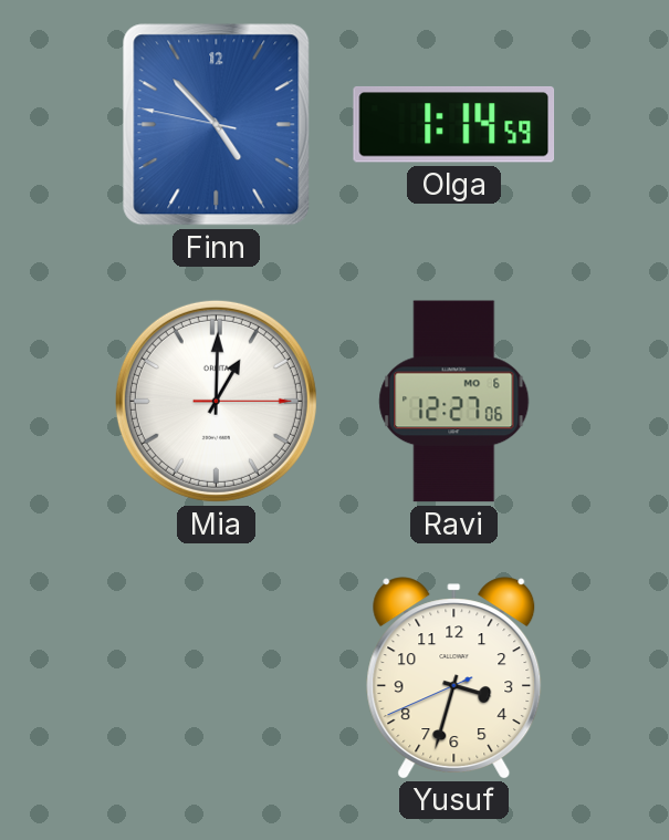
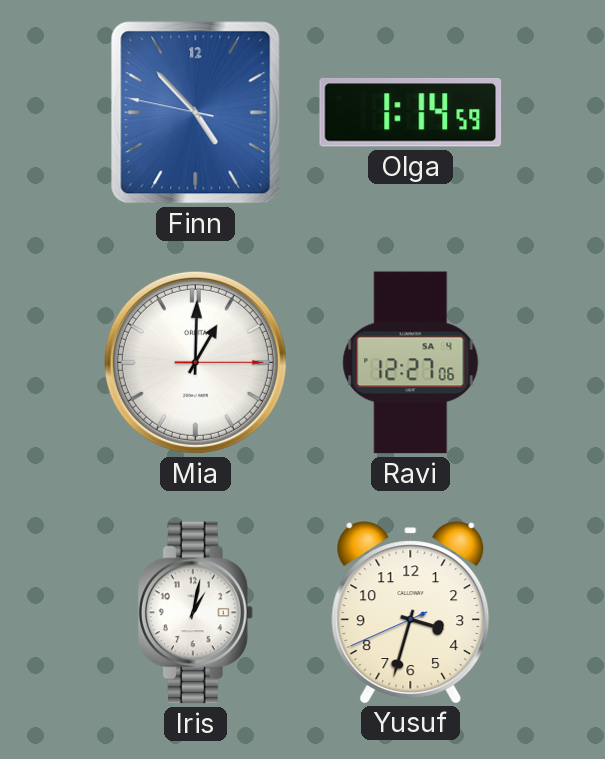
Ravi date: MO 6 -> SA 4 (411, 363)
Iris: none -> 1:02 (195, 613)
